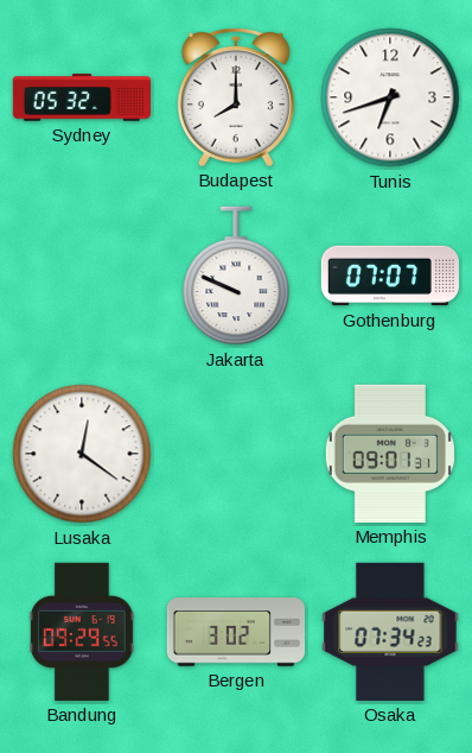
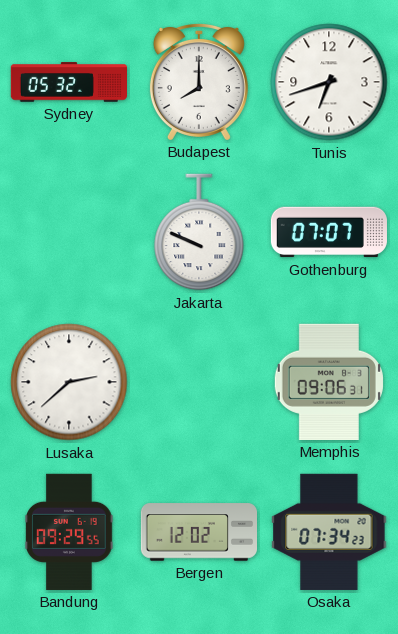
Lusaka: 12:21 -> 2:38 (69, 382)
Memphis: 09:01 -> 09:06 (329, 382)
Bergen: 3:02 -> 12:02 (198, 532)
